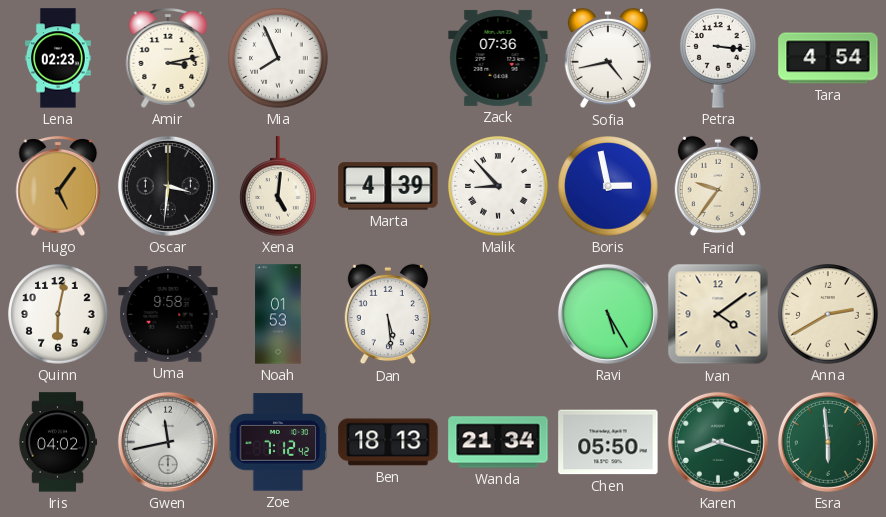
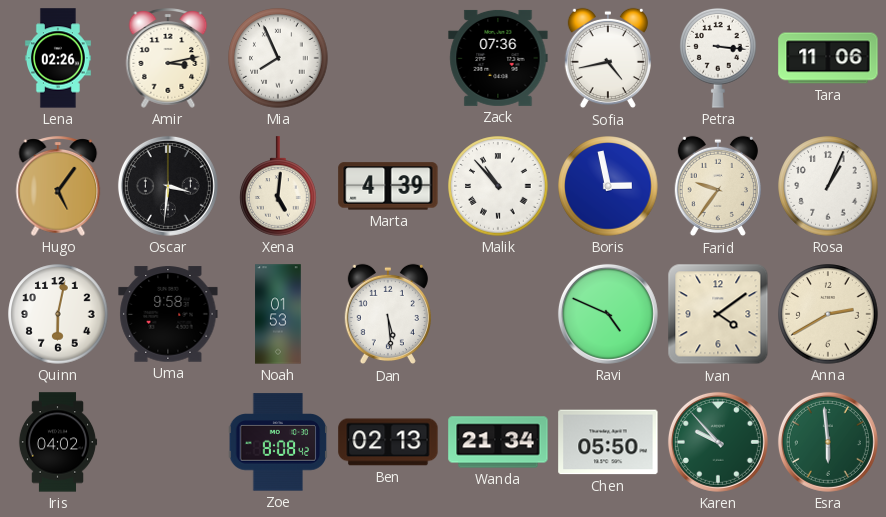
Lena: 02:23 -> 02:26 (58, 58)
Tara: 4:54 -> 11:06 (828, 58)
Malik: 8:53 -> 10:53 (498, 186)
Rosa: none -> 1:04 (828, 186)
Ravi: 5:25 -> 4:49 (608, 314)
Gwen: 11:43 -> none (168, 442)
Zoe: 7:12 -> 8:08 (278, 442)
Ben: 18:13 -> 02:13 (388, 442)
Karen: 8:18 -> 9:53 (718, 442)
